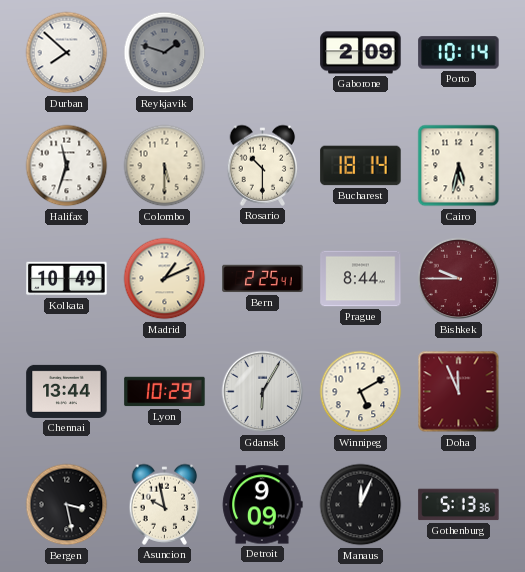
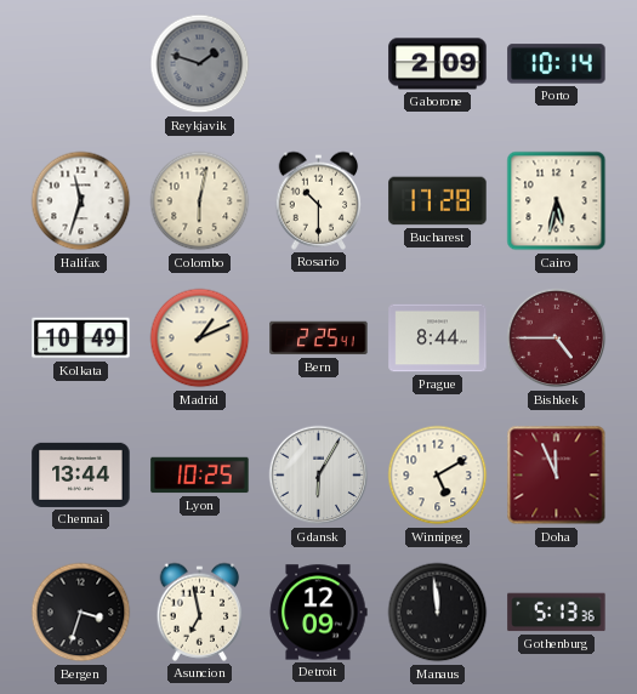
Durban: 7:52 -> none (67, 53)
Colombo: 5:30 -> 6:02 (200, 201)
Bucharest: 18:14 -> 17:28 (438, 201)
Bishkek: 9:45 -> 4:45 (557, 339)
Lyon: 10:29 -> 10:25 (200, 476)
Bergen: 3:28 -> 3:33 (81, 613)
Asuncion: 9:58 -> 6:58 (200, 611)
Detroit: 9:09 -> 12:09 (318, 613)
Manaus: 12:04 -> 11:59 (438, 613)
